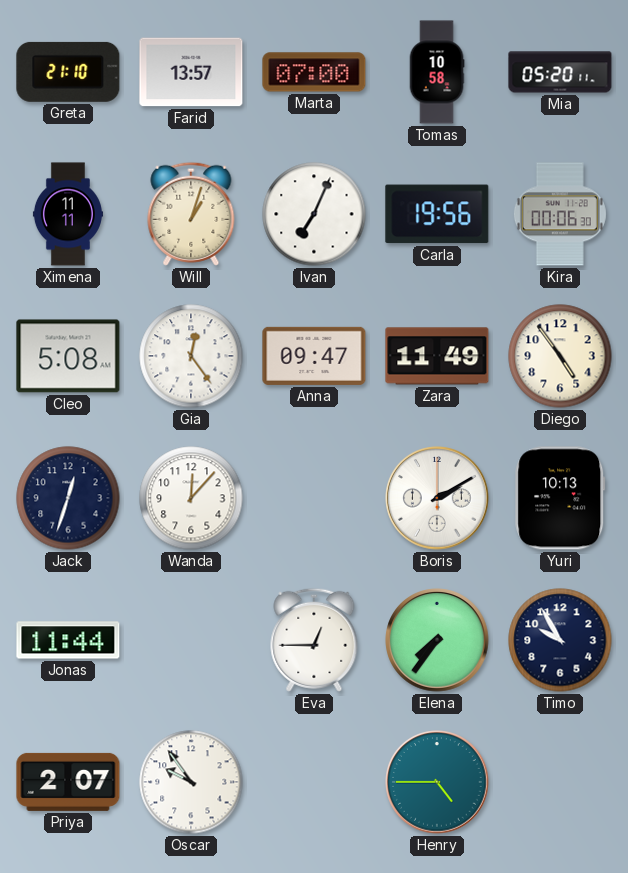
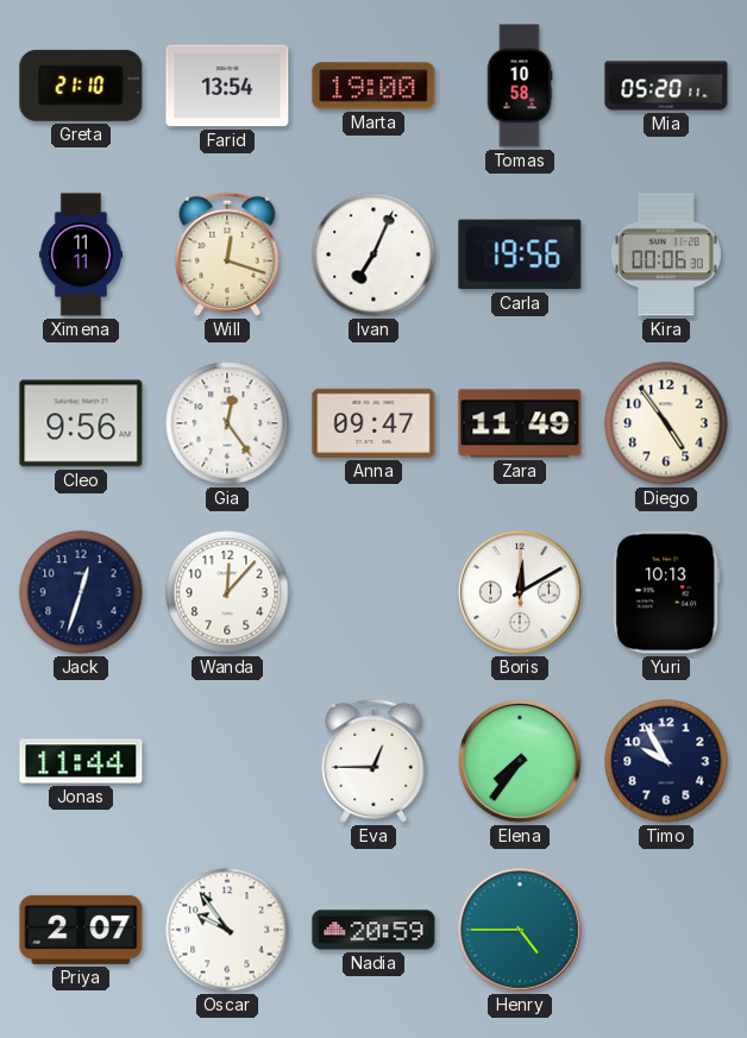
Farid: 13:57 -> 13:54 (227, 86)
Marta: 07:00 -> 19:00 (373, 86)
Will: 1:03 -> 12:18 (227, 254)
Cleo: 5:08 -> 9:56 (81, 423)
Boris: 2:10 -> 12:10 (520, 592)
Nadia: none -> 20:59 (373, 930)
